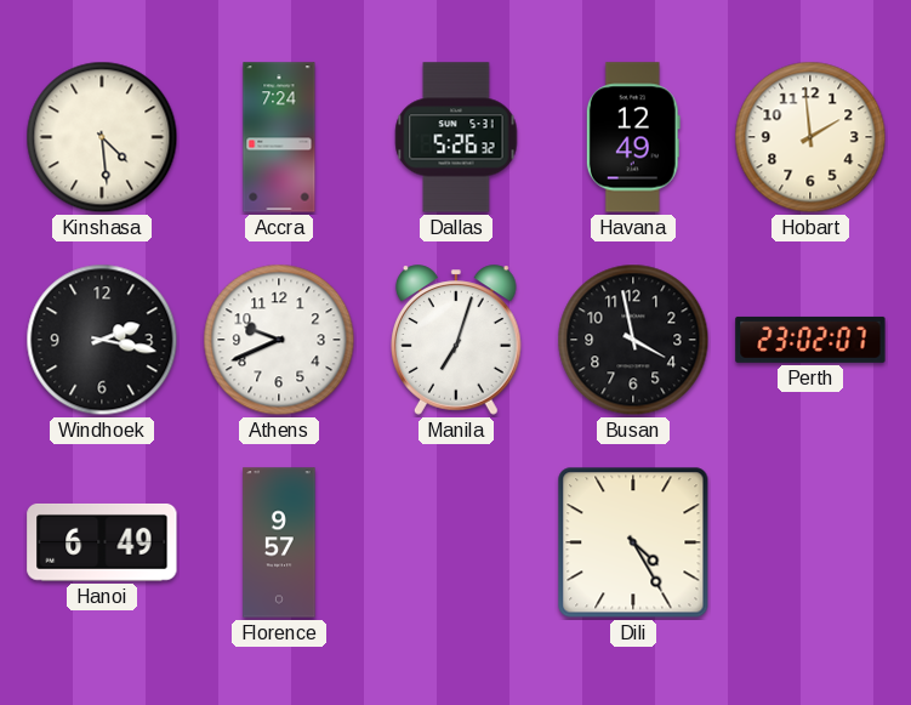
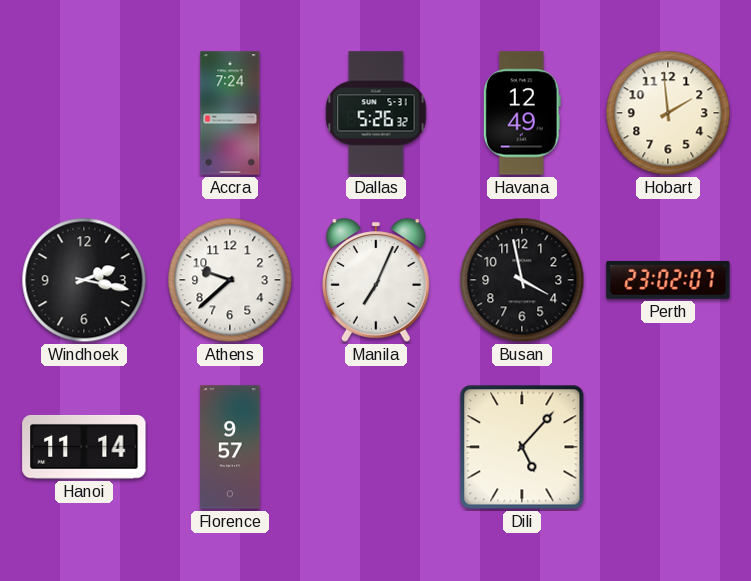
Kinshasa: 4:29 -> none (102, 137)
Athens: 9:41 -> 9:38 (230, 280)
Manila: 7:03 -> 7:04 (377, 280)
Hanoi: 6:49 -> 11:14 (84, 447)
Dili: 4:25 -> 5:07 (522, 447)
